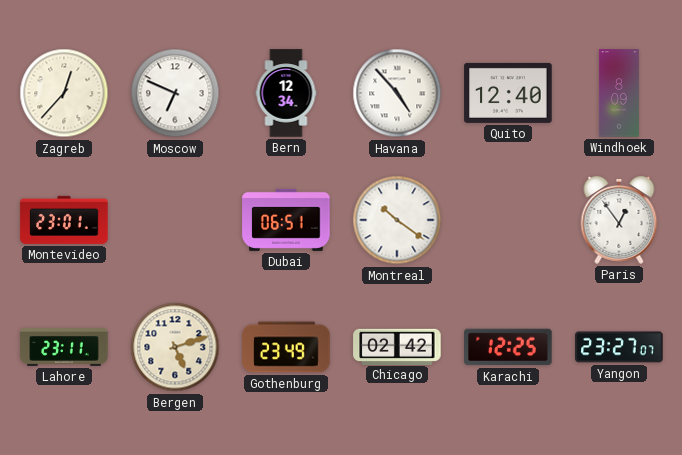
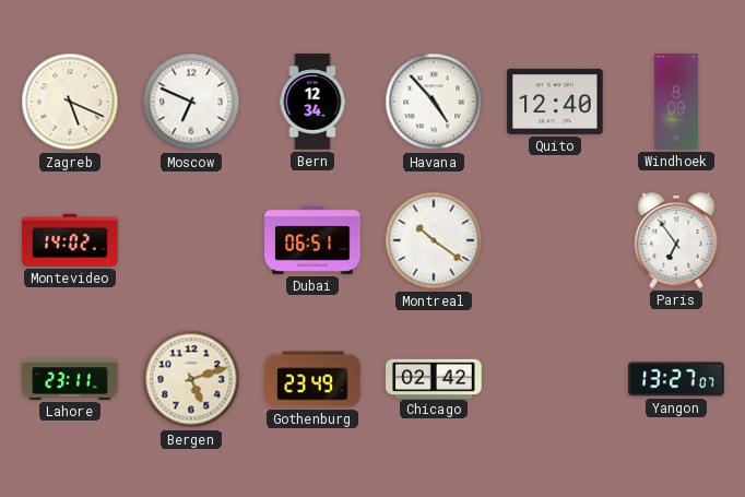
Zagreb: 12:37 -> 5:19 (70, 102)
Montevideo: 23:01 -> 14:02 (70, 240)
Paris: 12:54 -> 6:54 (676, 241)
Karachi: 12:25 -> none (508, 347)
Yangon: 23:27 -> 13:27 (676, 379)
